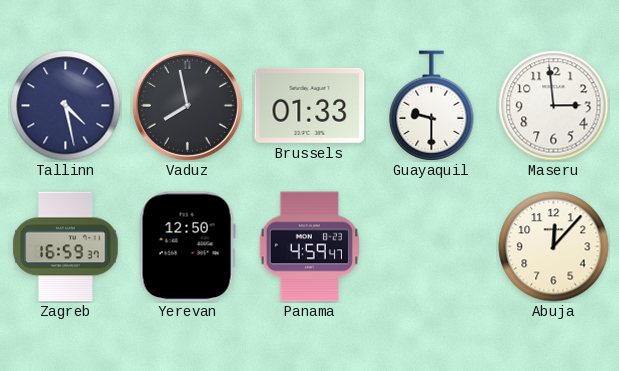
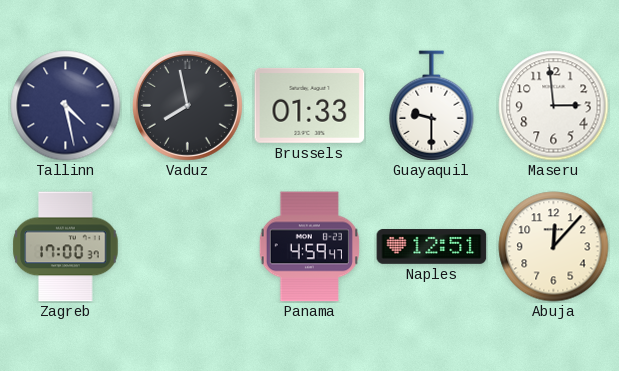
Zagreb: 16:59 -> 17:00 (66, 247)
Yerevan: 12:50 -> none (187, 247)
Naples: none -> 12:51 (432, 247)
